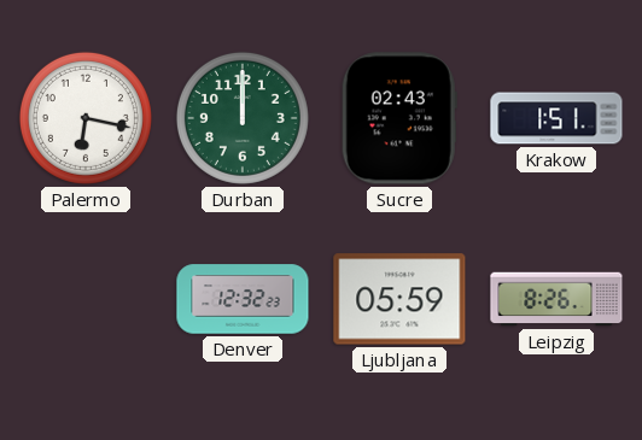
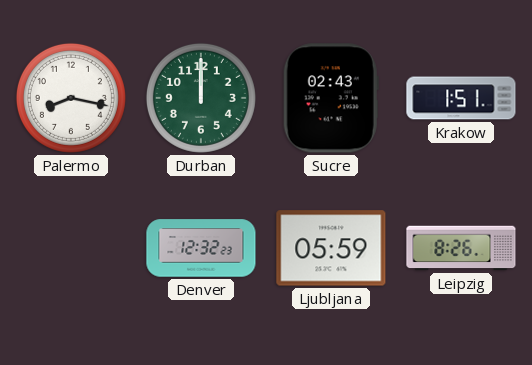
Palermo: 6:17 -> 8:17 (71, 98)
